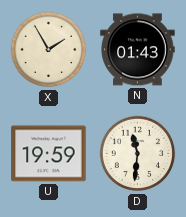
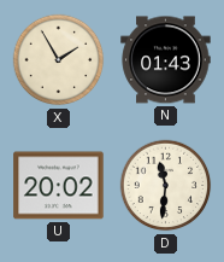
U: 19:59 -> 20:02 (59, 186)
